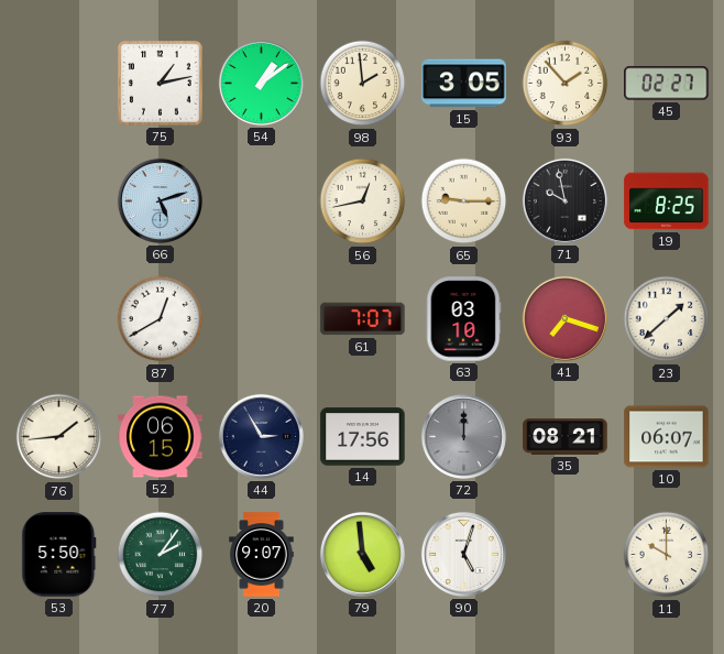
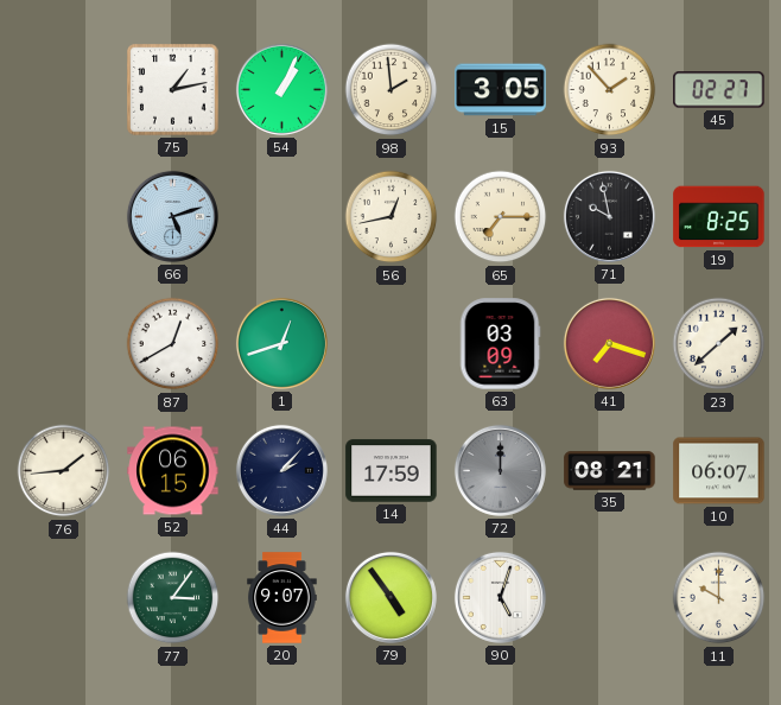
54: 1:09 -> 1:04 (281, 89)
65: 9:15 -> 7:15 (501, 217)
1: none -> 12:42 (281, 343)
61: 7:07 -> none (363, 319)
63: 03:10 -> 03:09 (500, 344)
44: 2:55 -> 2:07 (281, 470)
14: 17:56 -> 17:59 (392, 471)
53: 5:50 -> none (59, 555)
77: 2:06 -> 3:06 (173, 598)
79: 4:59 -> 4:54 (390, 597)
